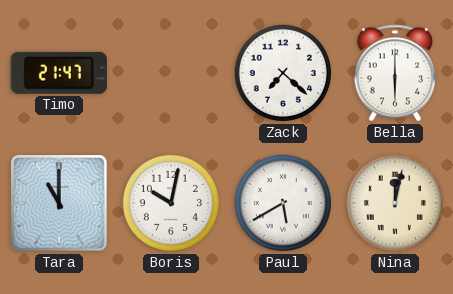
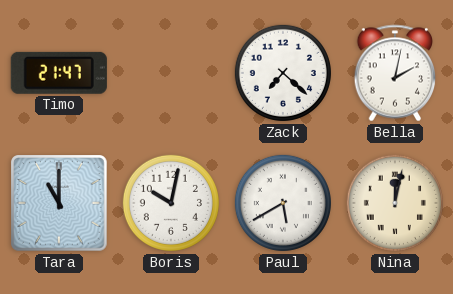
Bella: 6:00 -> 2:02 (395, 73)
